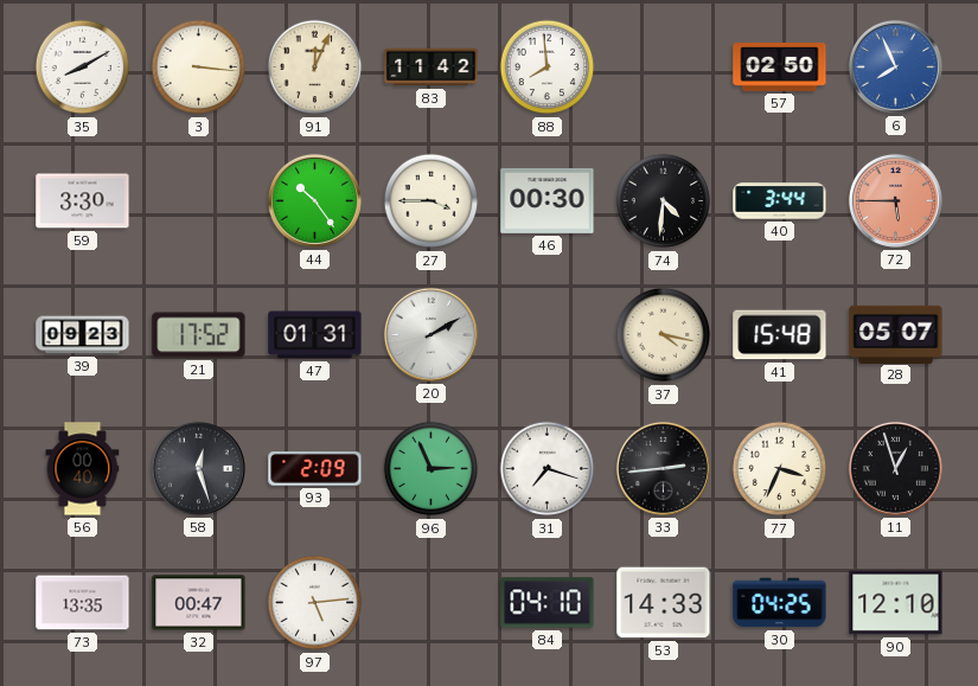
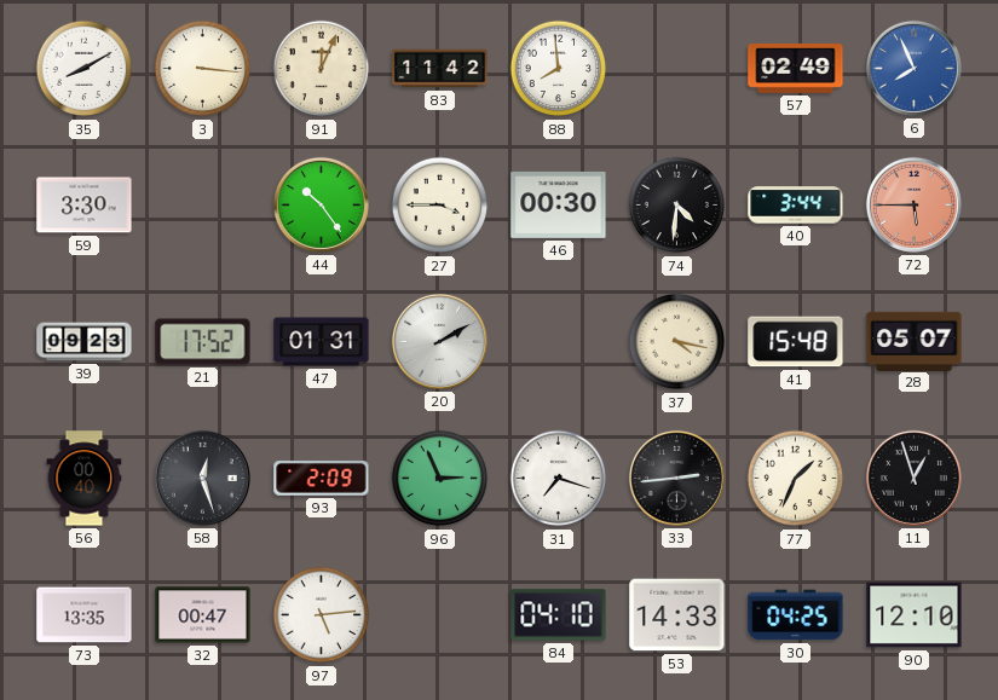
57: 02:50 -> 02:49 (796, 69)
77: 3:34 -> 1:34 (796, 479)
